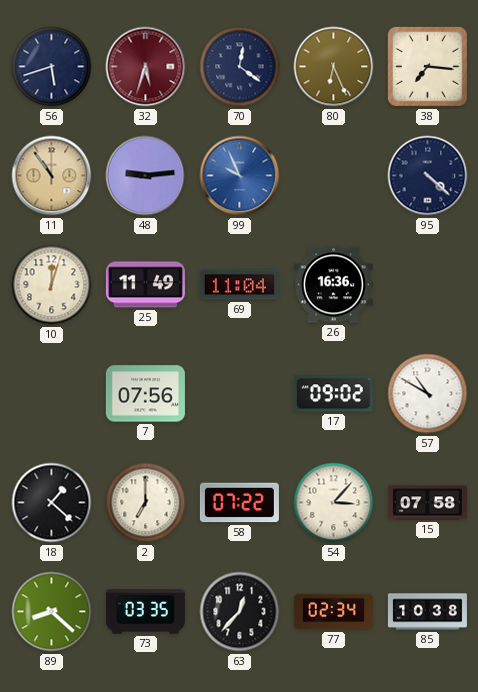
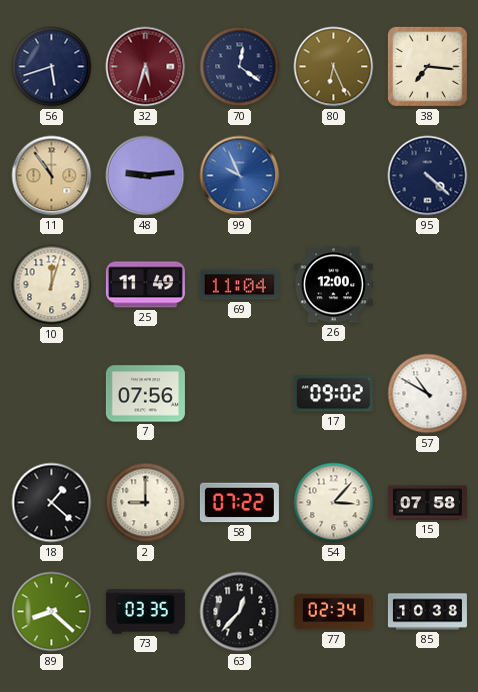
26: 16:36 -> 12:00 (333, 285)
2: 7:00 -> 9:00 (146, 503)
